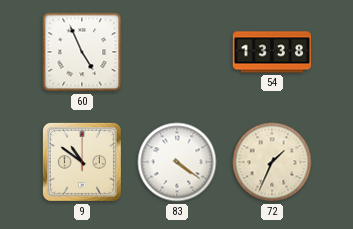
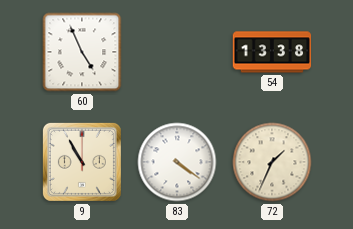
9: 10:51 -> 10:55 (82, 162)
